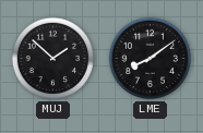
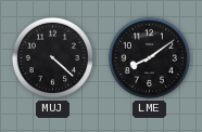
MUJ: 1:52 -> 4:22 (52, 57)
